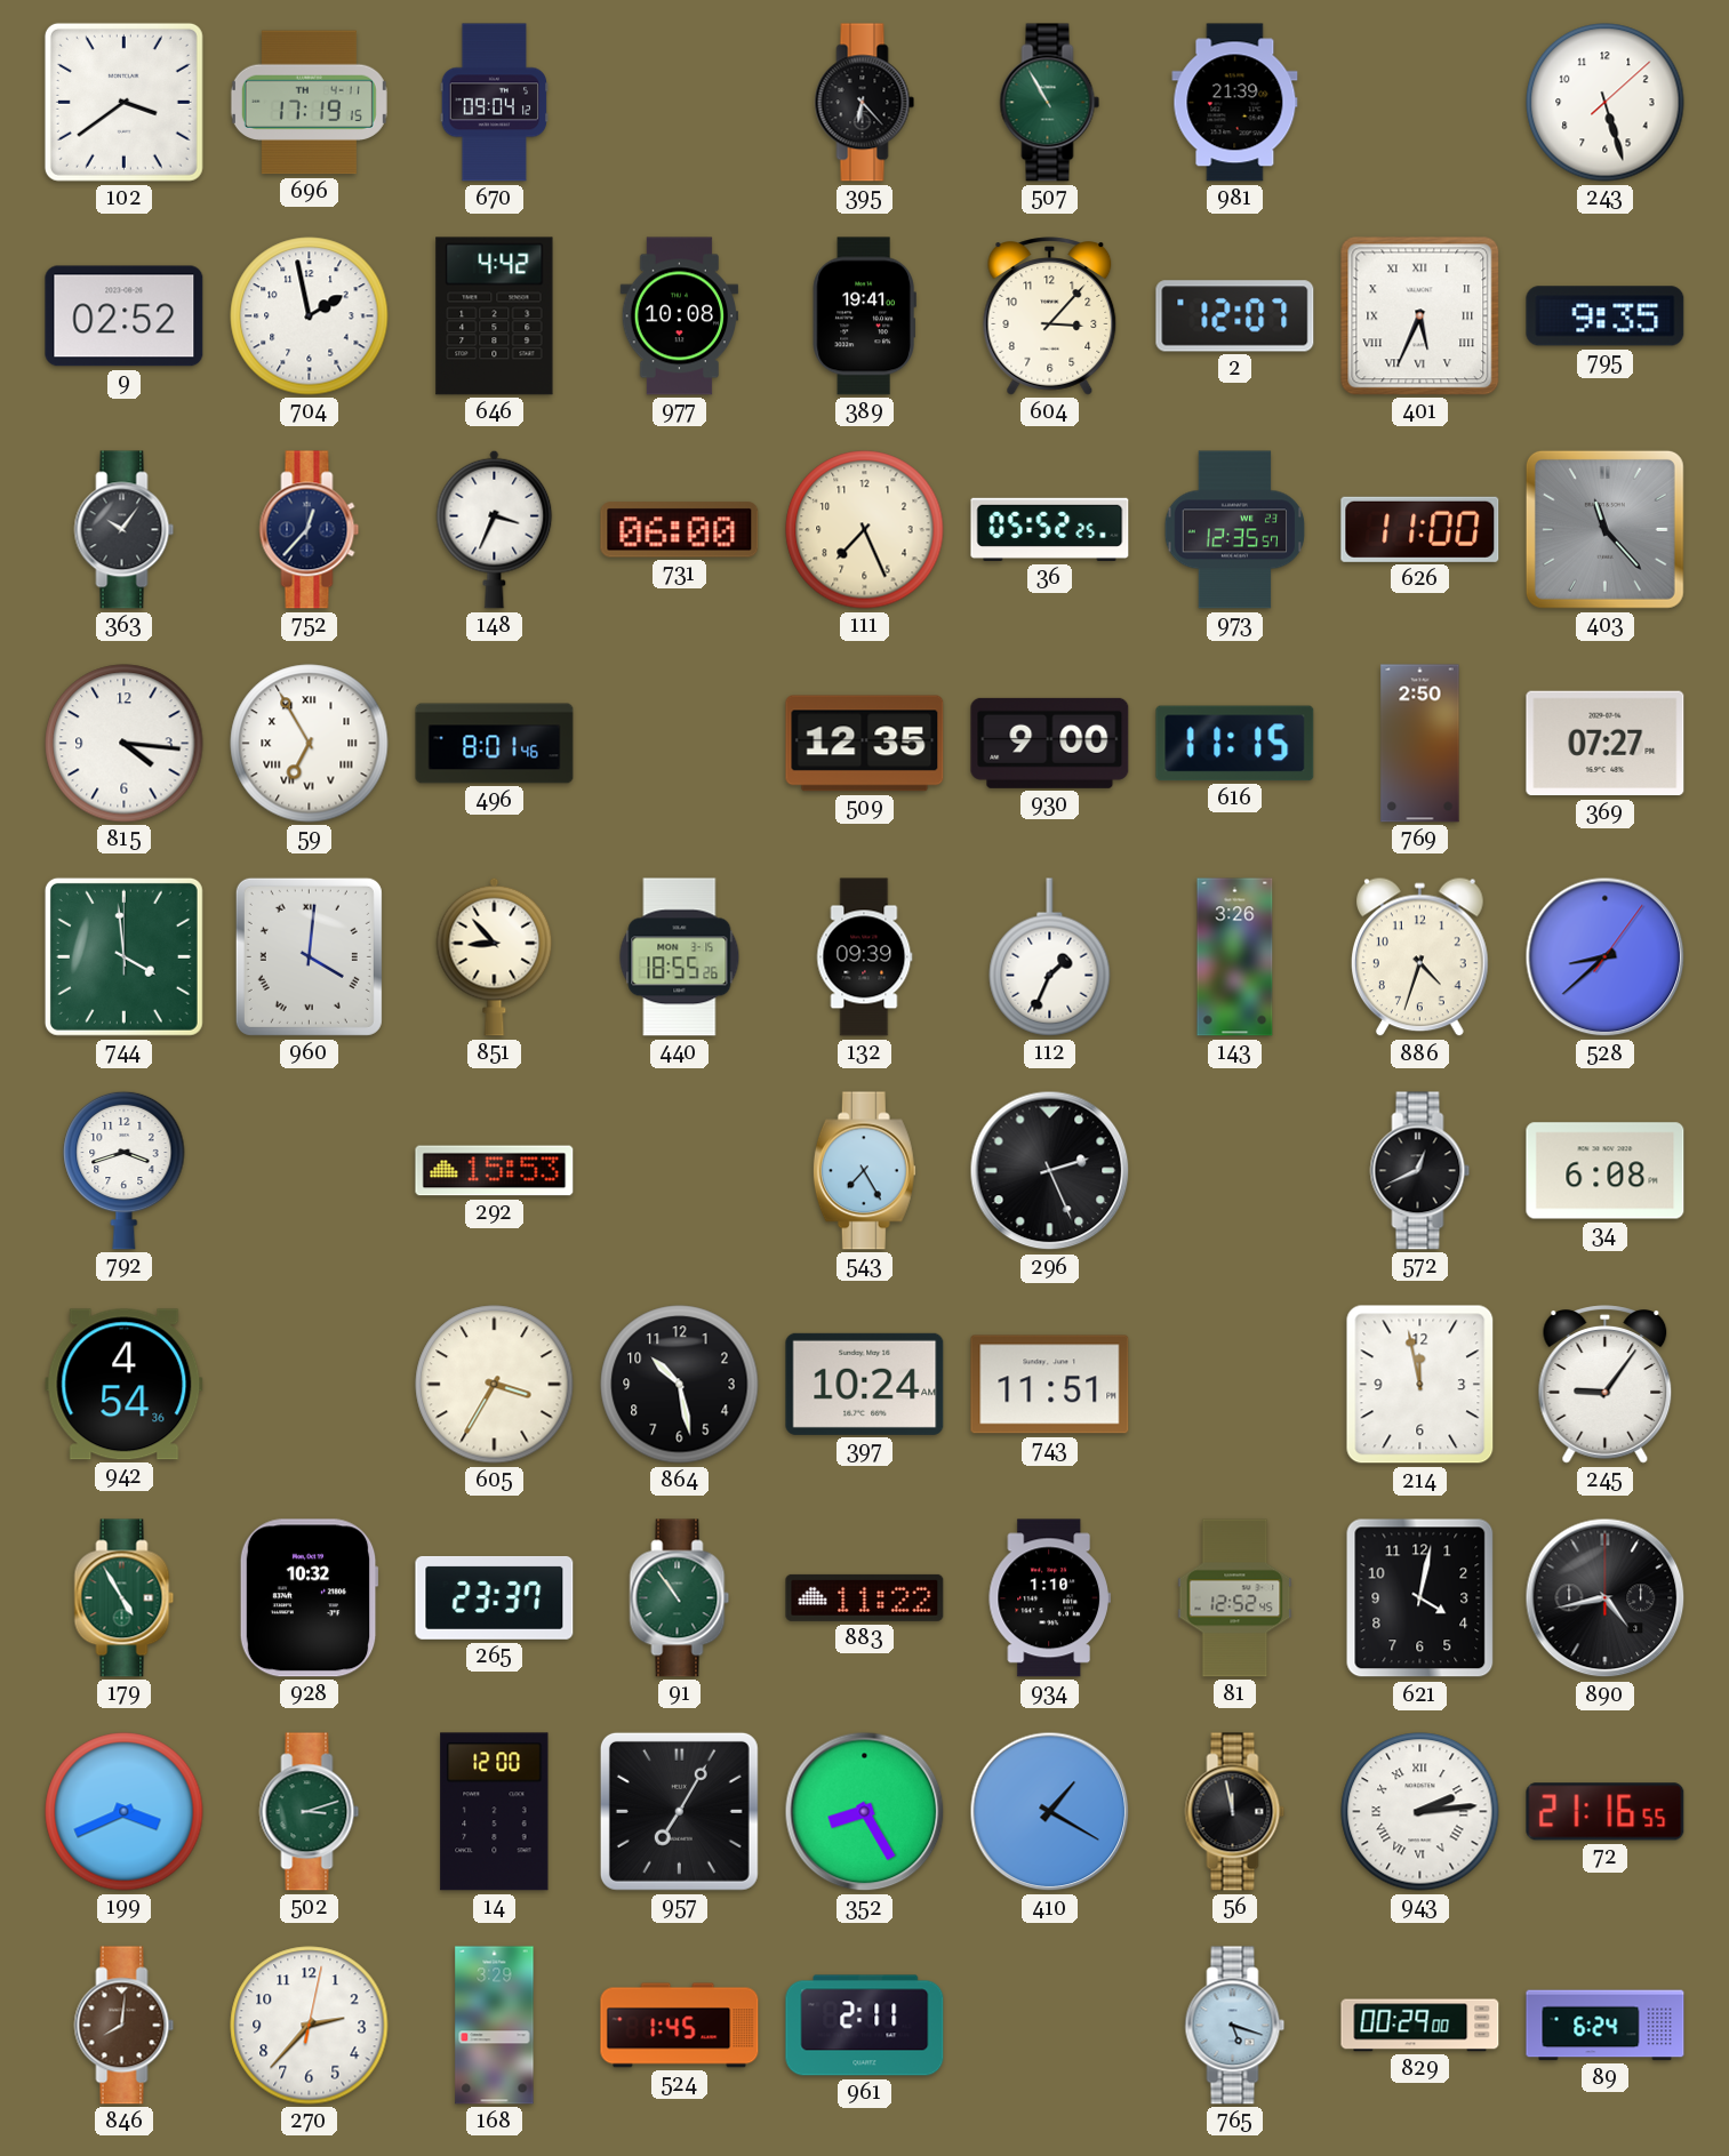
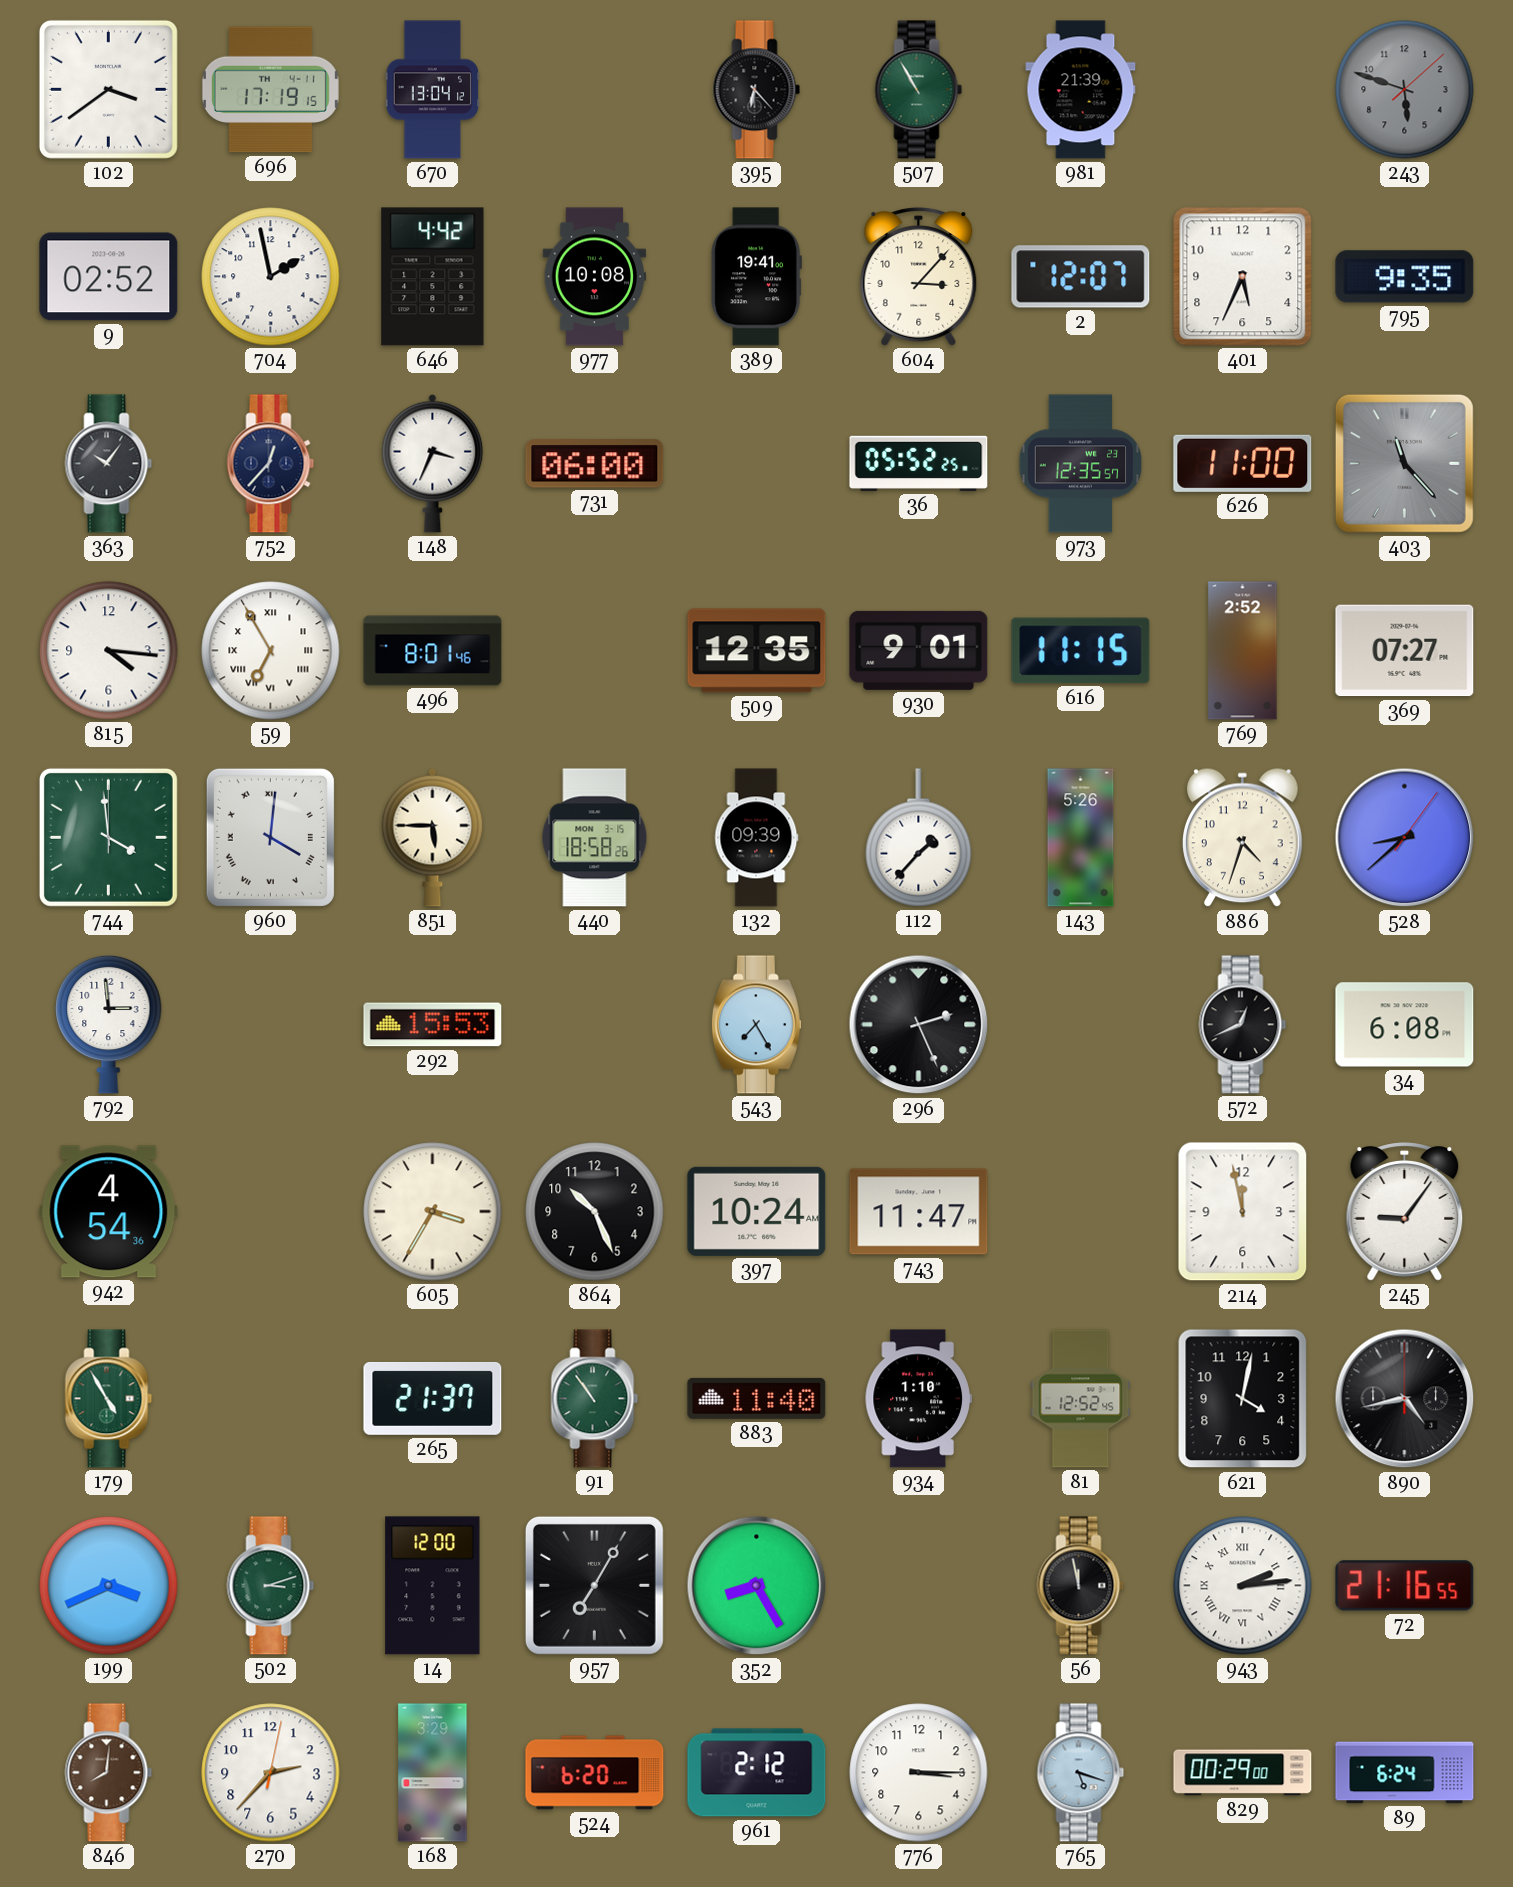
670: 09:04 -> 13:04 (433, 90)
243: 5:27 -> 5:48 (1405, 90)
243 dial: white -> grey (1405, 90)
401 numerals: Roman -> Arabic (1243, 277)
111: 7:26 -> none (865, 530)
930: 9:00 -> 9:01 (919, 650)
769: 2:50 -> 2:52 (1243, 651)
851: 8:53 -> 5:45 (433, 837)
440: 18:55 -> 18:58 (595, 838)
112: 1:34 -> 1:37 (919, 838)
143: 3:26 -> 5:26 (1081, 838)
792: 3:42 -> 2:59 (109, 1024)
864: 10:28 -> 10:26 (595, 1212)
743: 11:51 -> 11:47 (919, 1212)
928: 10:32 -> none (309, 1598)
265: 23:37 -> 21:37 (433, 1398)
883: 11:22 -> 11:40 (757, 1398)
410: 1:20 -> none (1050, 1812)
524: 1:45 -> 6:20 (595, 1773)
961: 2:11 -> 2:12 (757, 1773)
776: none -> 3:15 (919, 1773)
